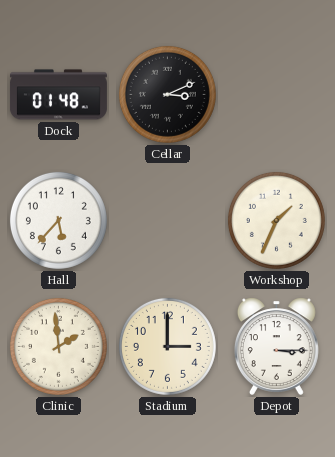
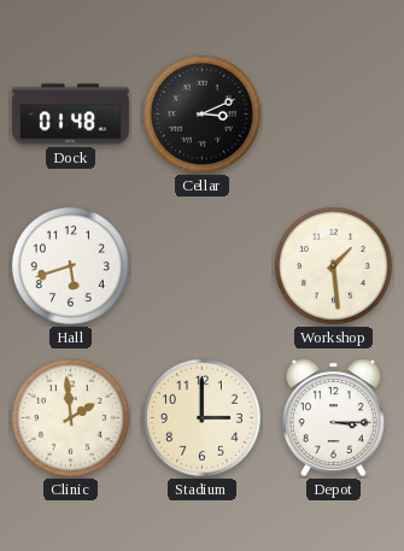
Hall: 5:37 -> 5:42 (70, 265)
Workshop: 1:34 -> 1:29 (333, 265)
